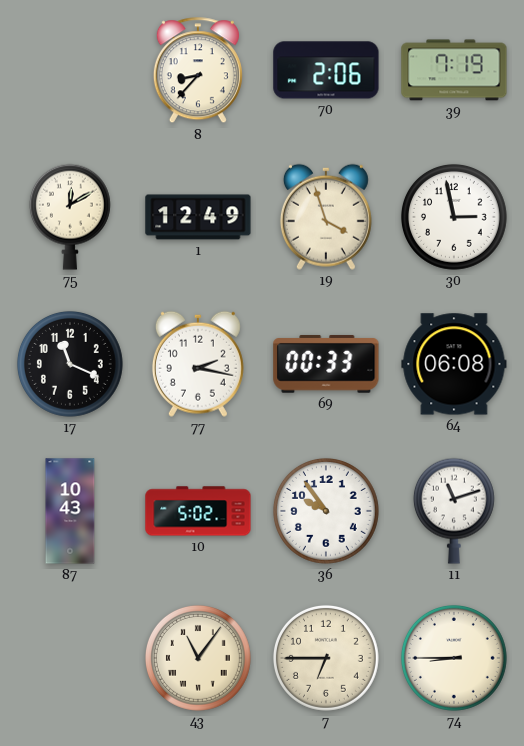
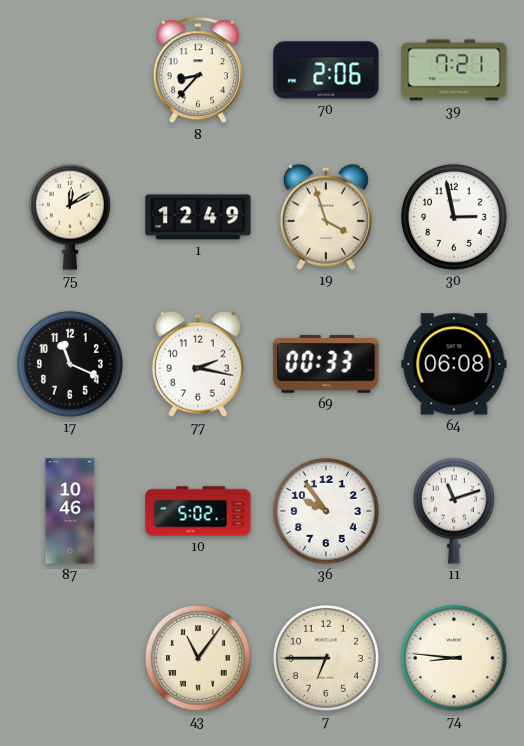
39: 7:19 -> 7:21 (454, 70)
87: 10:43 -> 10:46 (70, 511)
74: 8:45 -> 8:46 (454, 658)
